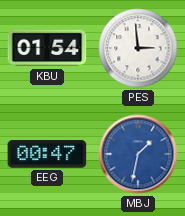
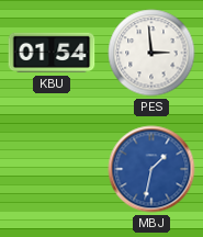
EEG: 00:47 -> none (47, 154)
